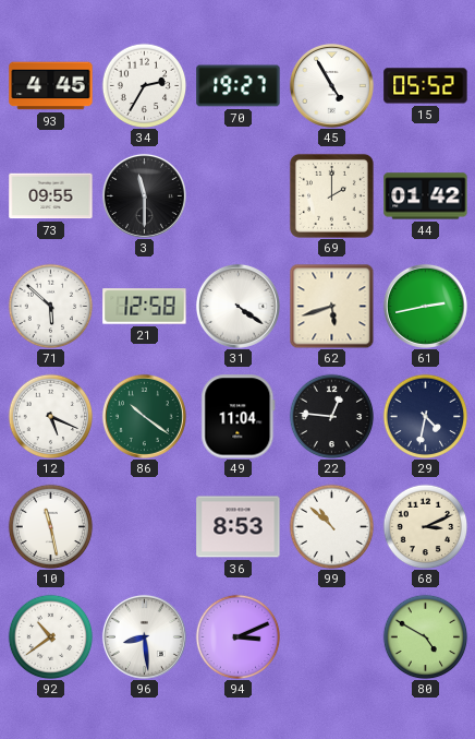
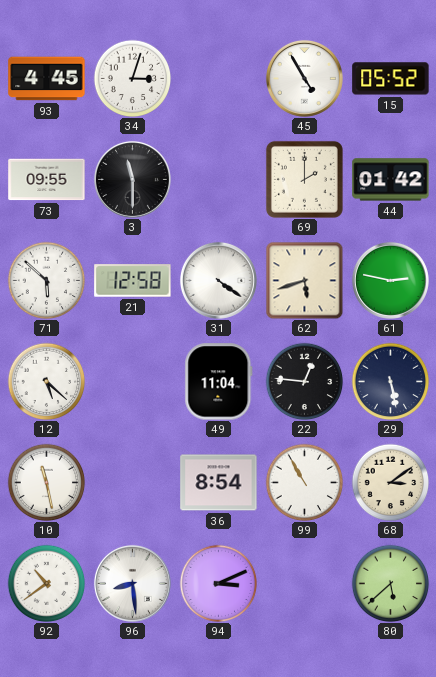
34: 2:35 -> 3:03 (132, 78)
70: 19:27 -> none (239, 86)
61: 2:43 -> 2:47 (390, 280)
12: 5:19 -> 5:22 (46, 381)
86: 10:21 -> none (144, 416)
29: 4:32 -> 5:28 (390, 381)
36: 8:53 -> 8:54 (219, 483)
99: 10:52 -> 10:55 (304, 482)
68: 3:11 -> 3:09 (390, 482)
80: 4:50 -> 5:38 (390, 583)
